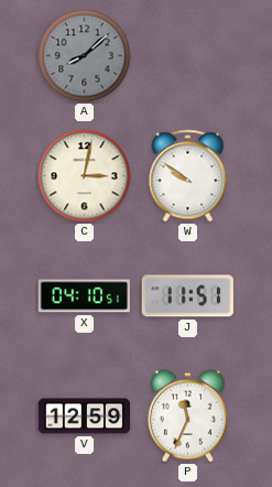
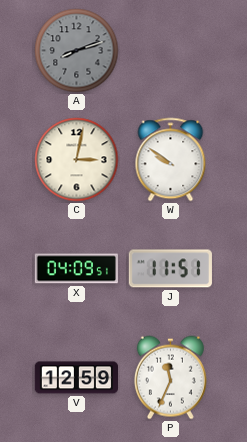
A: 8:08 -> 8:12 (77, 51)
X: 04:10 -> 04:09 (76, 269)
